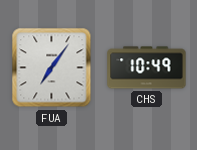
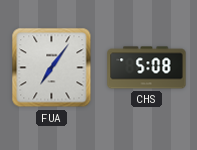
CHS: 10:49 -> 5:08 (147, 68)
